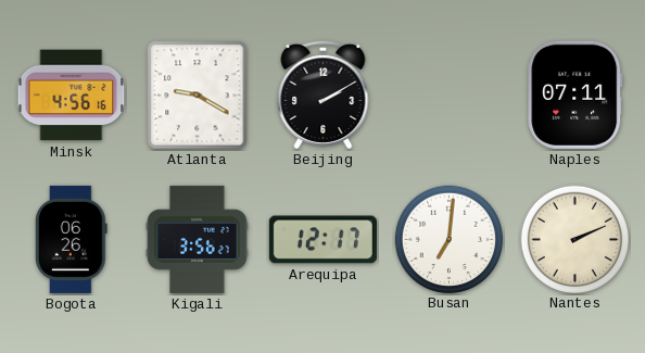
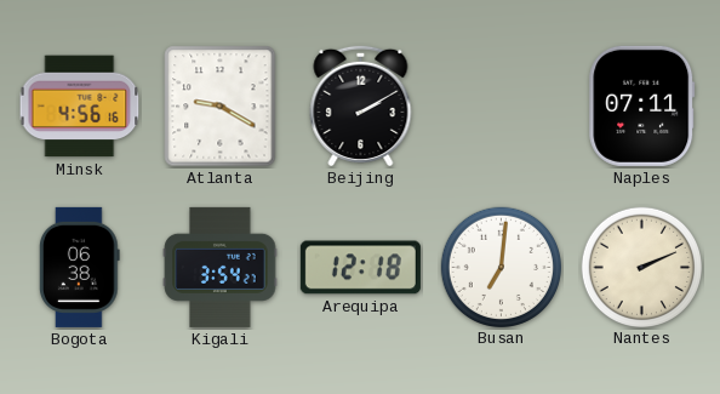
Bogota: 06:26 -> 06:38 (79, 267)
Kigali: 3:56 -> 3:54 (221, 267)
Arequipa: 12:17 -> 12:18 (360, 268)
